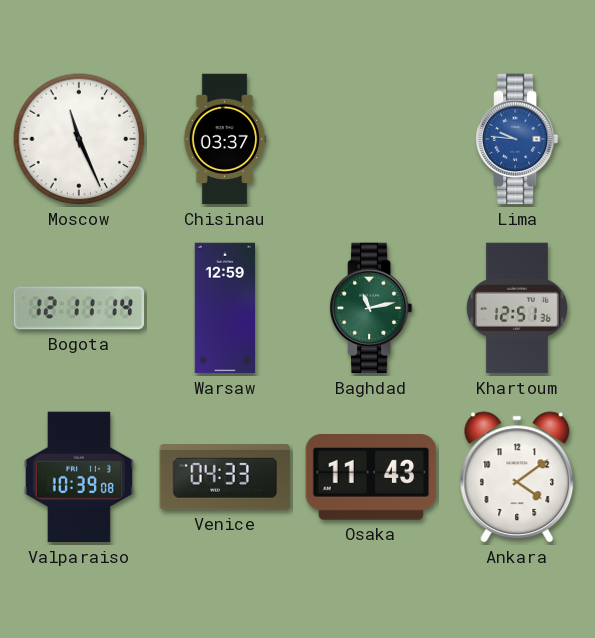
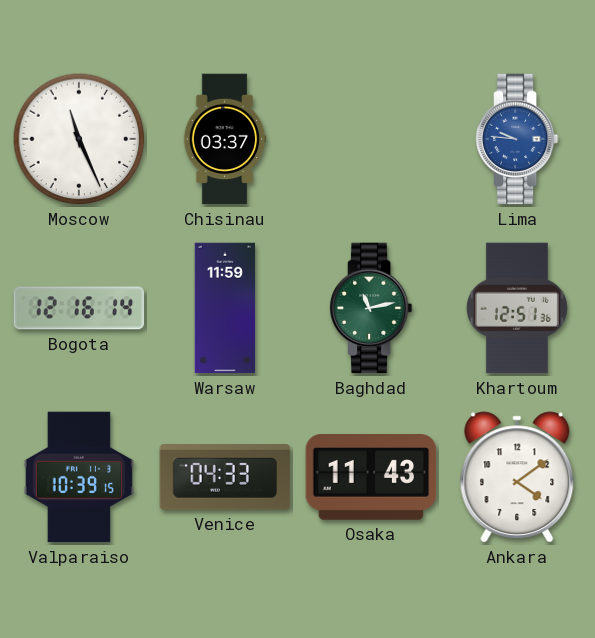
Bogota: 12:11 -> 12:16 (79, 308)
Warsaw: 12:59 -> 11:59 (225, 308)
Valparaiso: 10:39:08 -> 10:39:15 (79, 477)
